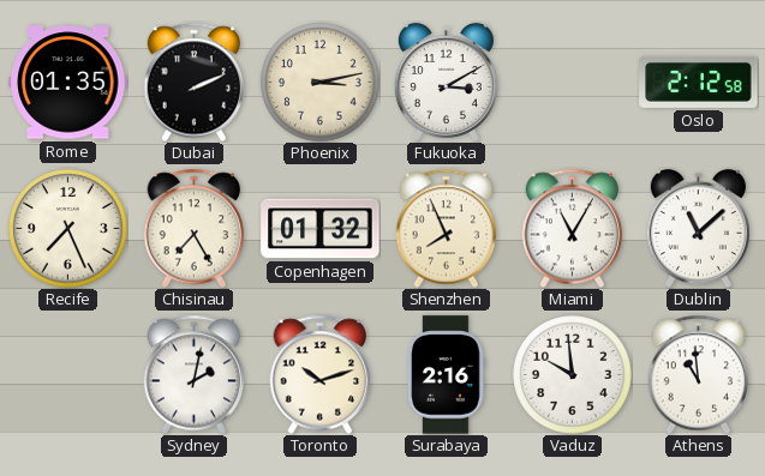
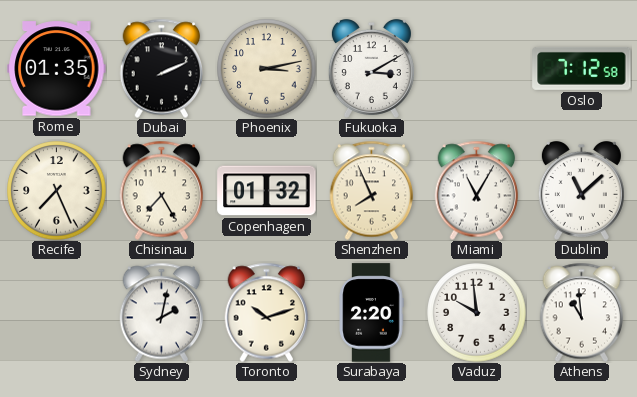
Oslo: 2:12 -> 7:12 (582, 68)
Surabaya: 2:16 -> 2:20 (371, 313)
